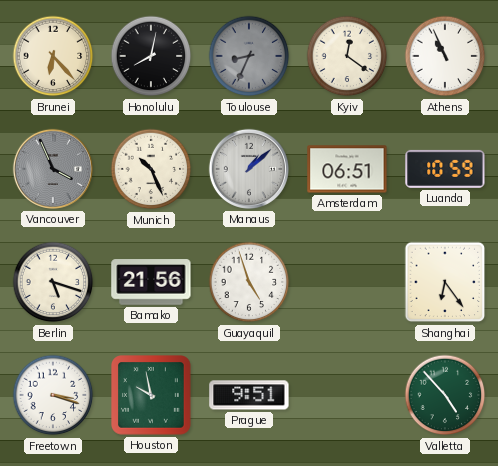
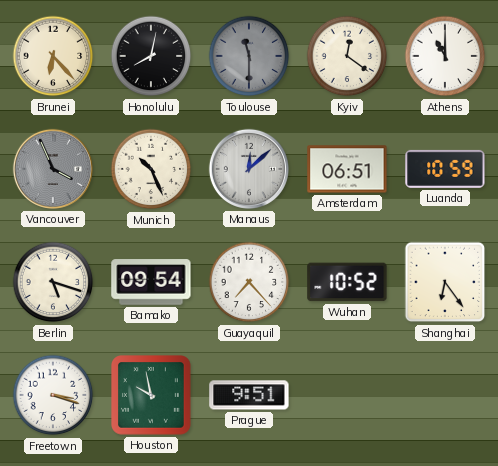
Toulouse: 8:34 -> 11:30 (249, 56)
Athens: 10:56 -> 11:00 (445, 56)
Manaus: 1:08 -> 12:08 (249, 169)
Bamako: 21:56 -> 09:54 (151, 282)
Guayaquil: 4:57 -> 7:23 (249, 282)
Wuhan: none -> 10:52 (347, 282)
Valletta: 4:53 -> none (445, 395)
